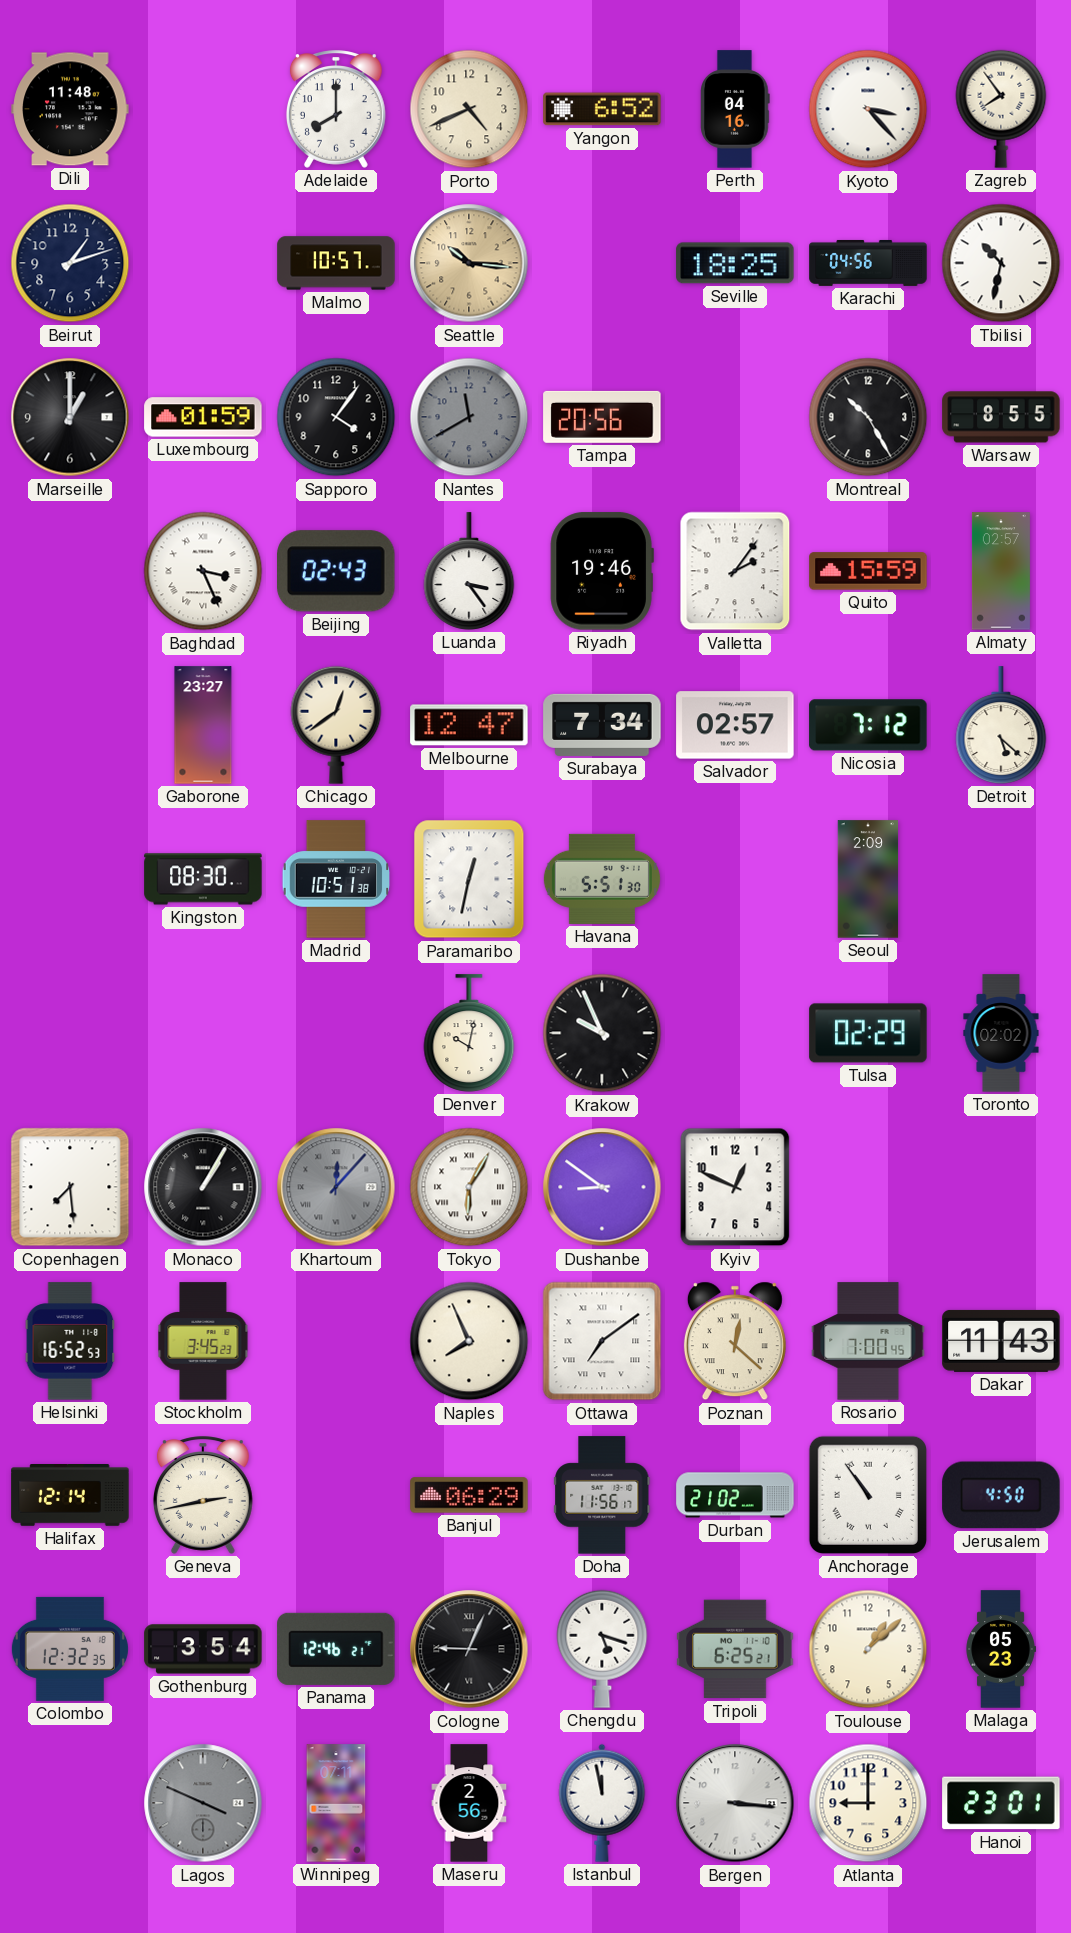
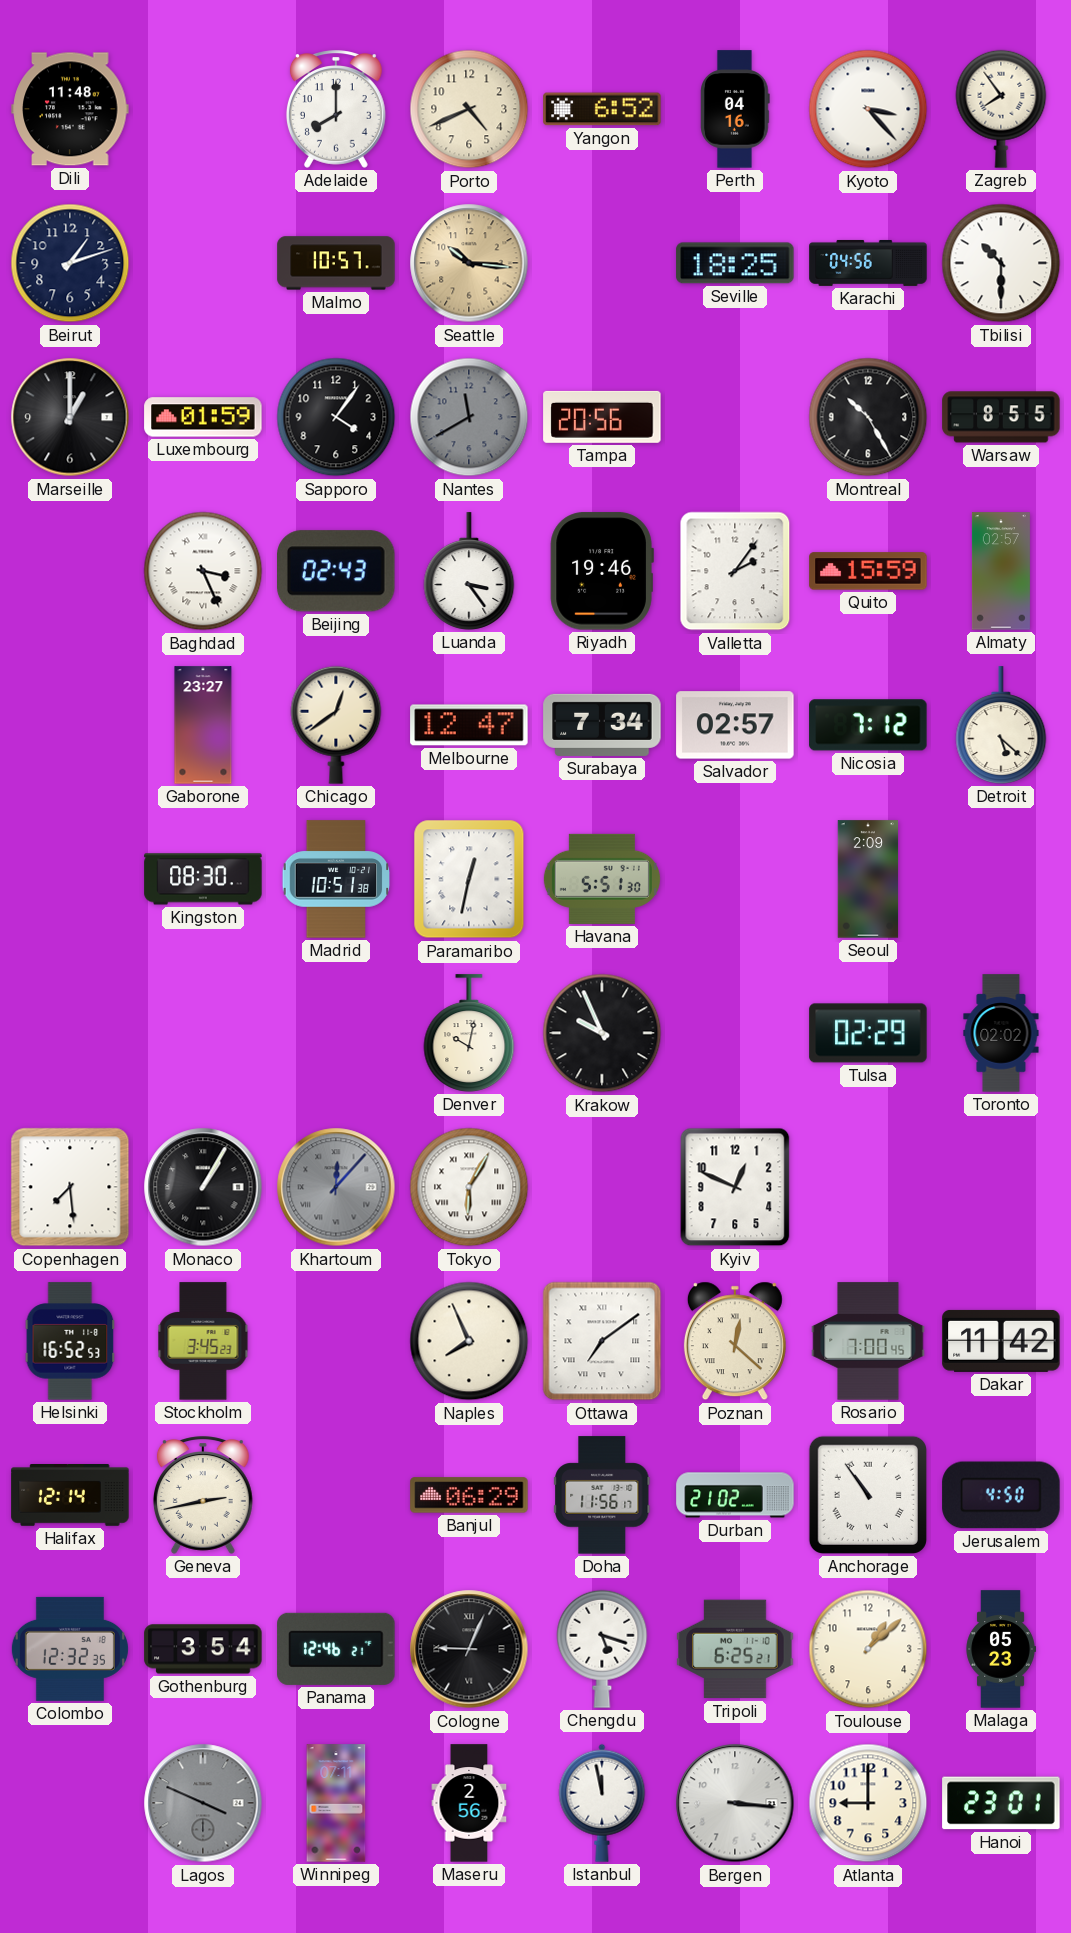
Tbilisi: 10:32 -> 10:30 (1001, 263)
Dushanbe: 8:51 -> none (602, 1187)
Dakar: 11:43 -> 11:42 (1001, 1341)
